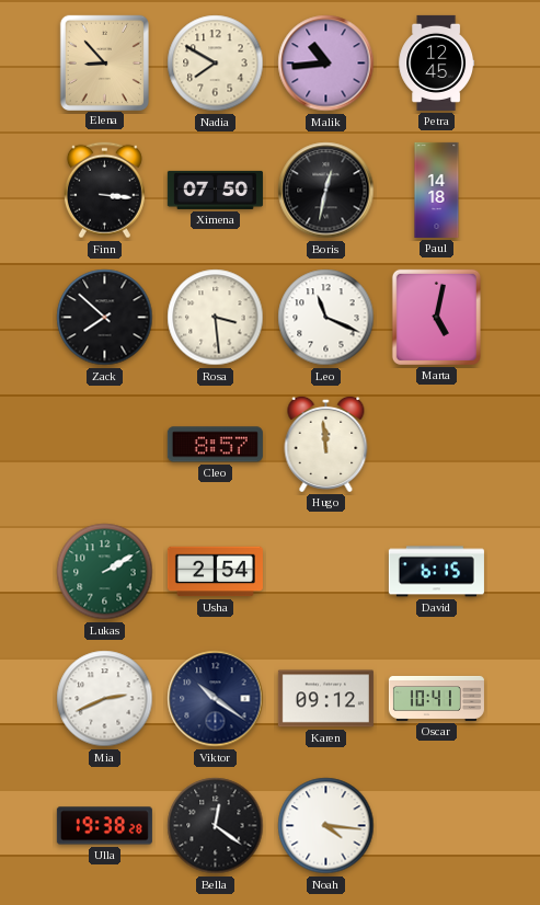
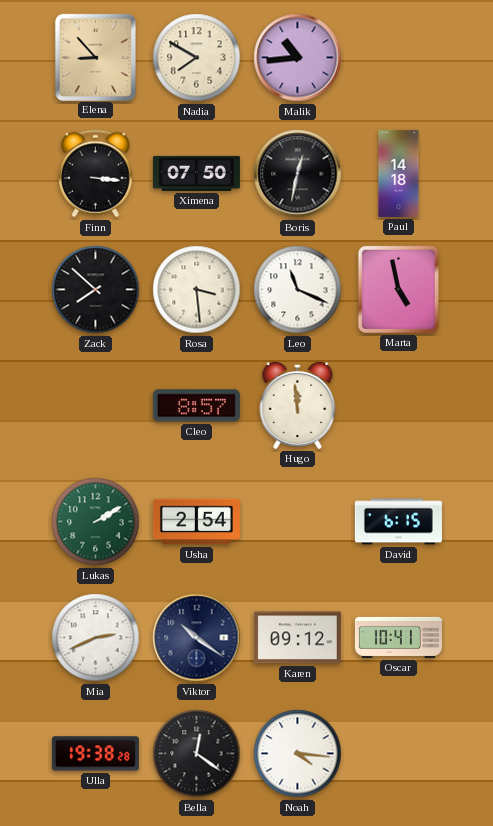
Petra: 12:45 -> none (437, 62)
Marta: 5:02 -> 4:58 (398, 289)
